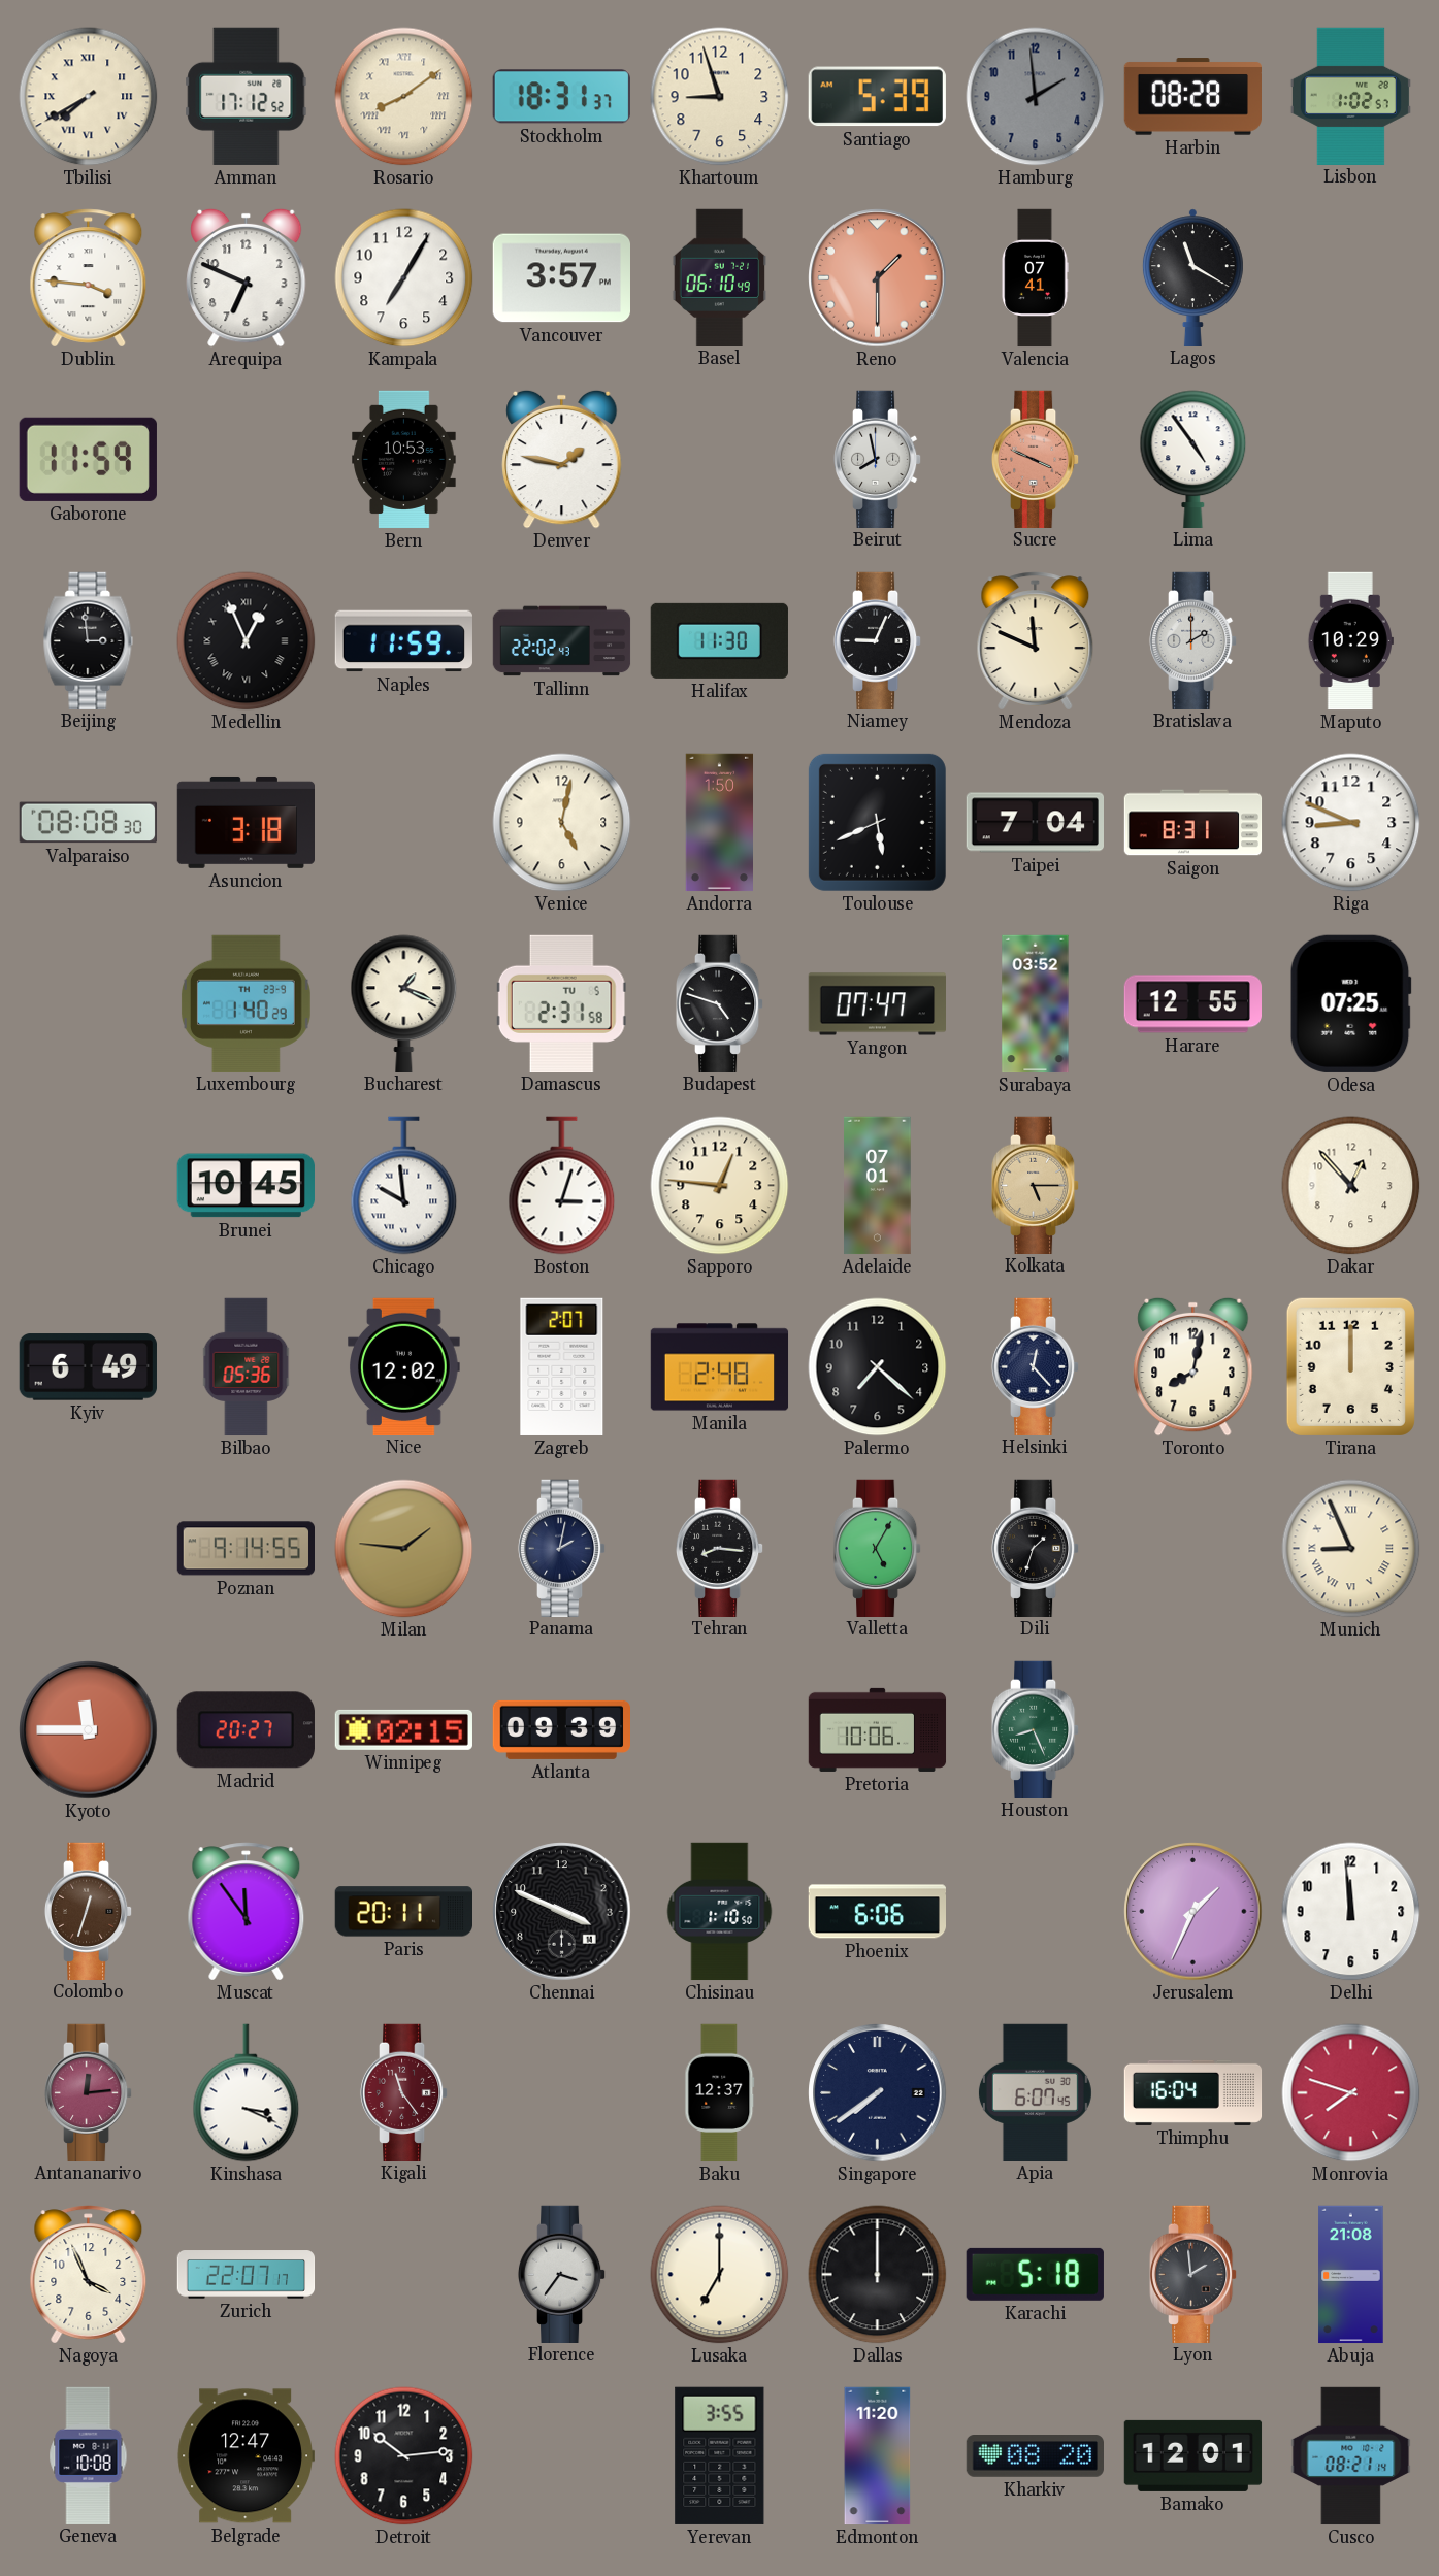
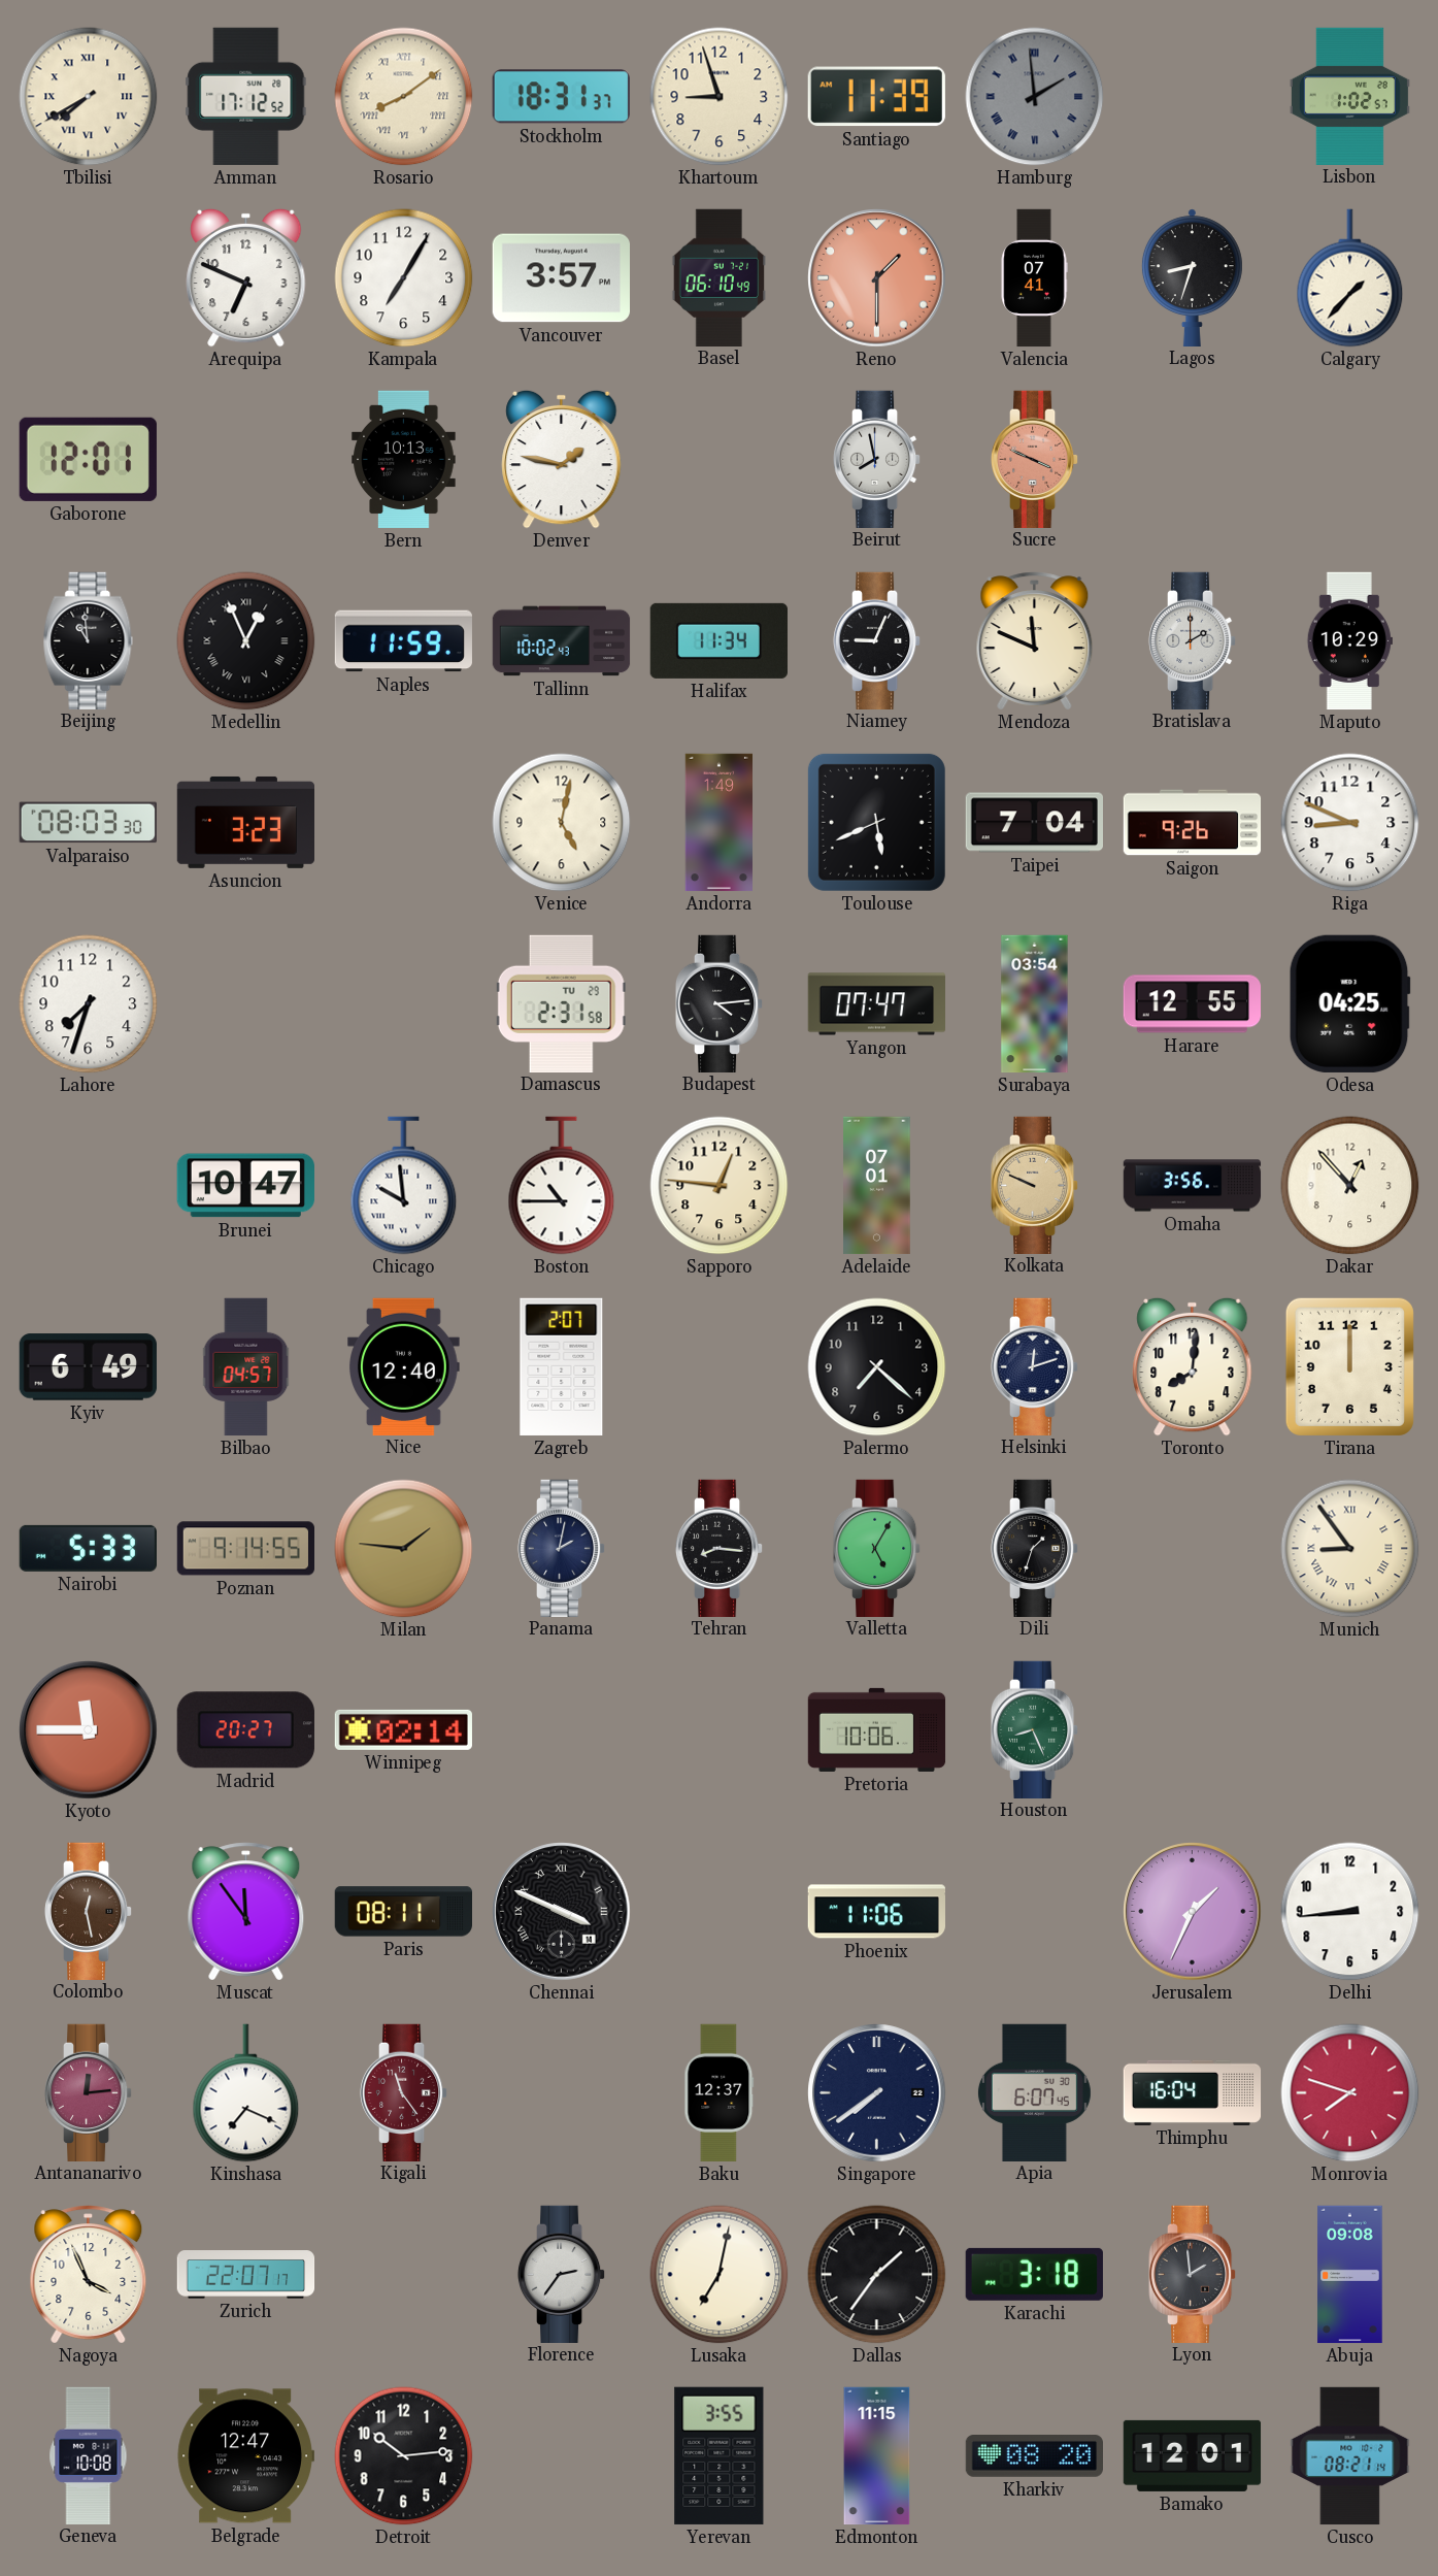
Santiago: 5:39 -> 11:39 (876, 97)
Hamburg numerals: Arabic -> Roman (1035, 97)
Harbin: 08:28 -> none (1192, 97)
Dublin: 3:46 -> none (89, 278)
Lagos: 11:20 -> 8:33 (1192, 277)
Calgary: none -> 1:37 (1350, 278)
Gaborone: 11:59 -> 12:01 (88, 459)
Bern: 10:53 -> 10:13 (404, 460)
Lima: 4:54 -> none (1193, 459)
Beijing: 2:59 -> 10:59 (89, 640)
Tallinn: 22:02 -> 10:02 (562, 641)
Halifax: 11:30 -> 11:34 (718, 640)
Valparaiso: 08:08 -> 08:03 (88, 823)
Asuncion: 3:18 -> 3:23 (245, 822)
Andorra: 1:50 -> 1:49 (718, 823)
Saigon: 8:31 -> 9:26 (1193, 823)
Lahore: none -> 7:33 (89, 1004)
Luxembourg: 1:40 -> none (246, 1003)
Bucharest: 1:19 -> none (404, 1003)
Damascus date: TU 5 -> TU 29 (561, 1003)
Budapest: 4:48 -> 4:14 (720, 1003)
Surabaya: 03:52 -> 03:54 (1035, 1004)
Odesa: 07:25 -> 04:25 (1349, 1003)
Brunei: 10:45 -> 10:47 (245, 1186)
Boston: 3:03 -> 10:45 (562, 1186)
Kolkata: 5:15 -> 9:49 (1035, 1185)
Omaha: none -> 3:56 (1193, 1186)
Bilbao: 05:36 -> 04:57 (246, 1367)
Nice: 12:02 -> 12:40 (404, 1366)
Manila: 2:48 -> none (720, 1367)
Helsinki: 12:23 -> 12:12 (1035, 1366)
Toronto: 8:02 -> 8:01 (1193, 1366)
Nairobi: none -> 5:33 (88, 1548)
Munich: 8:56 -> 8:54 (1350, 1549)
Winnipeg: 02:15 -> 02:14 (403, 1729)
Atlanta: 09:39 -> none (561, 1729)
Colombo: 12:33 -> 12:28 (89, 1911)
Paris: 20:11 -> 08:11 (403, 1912)
Chennai numerals: Arabic -> Roman (562, 1912)
Chisinau: 1:10 -> none (720, 1912)
Phoenix: 6:06 -> 11:06 (876, 1912)
Delhi: 11:59 -> 8:44 (1350, 1912)
Kinshasa: 3:19 -> 7:19 (246, 2093)
Florence: 3:36 -> 2:36 (562, 2274)
Lusaka: 7:00 -> 7:02 (720, 2275)
Dallas: 12:00 -> 1:36 (877, 2275)
Karachi: 5:18 -> 3:18 (1034, 2274)
Abuja: 21:08 -> 09:08 (1350, 2275)
Edmonton: 11:20 -> 11:15 (877, 2456)
